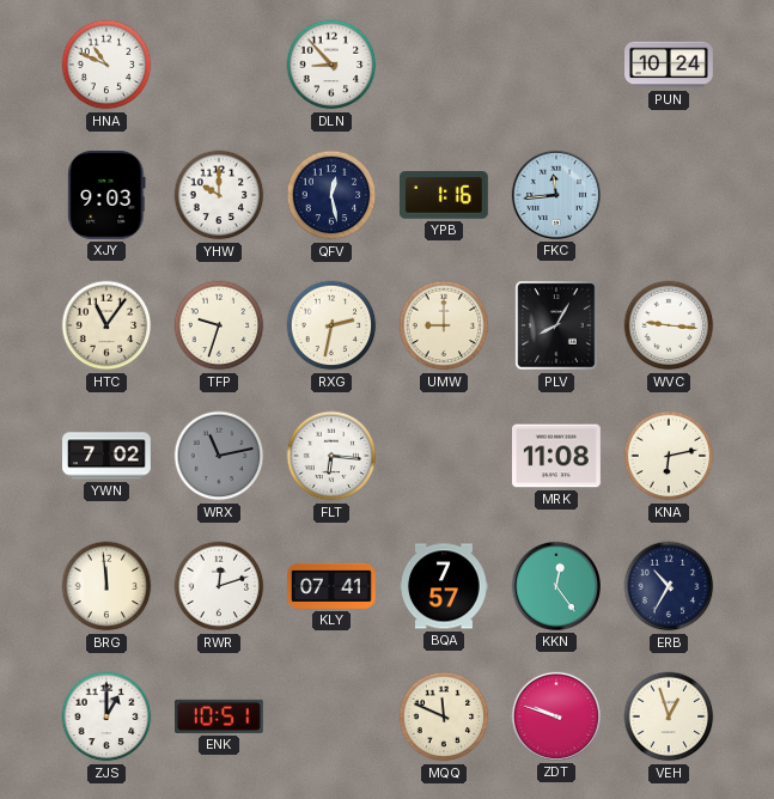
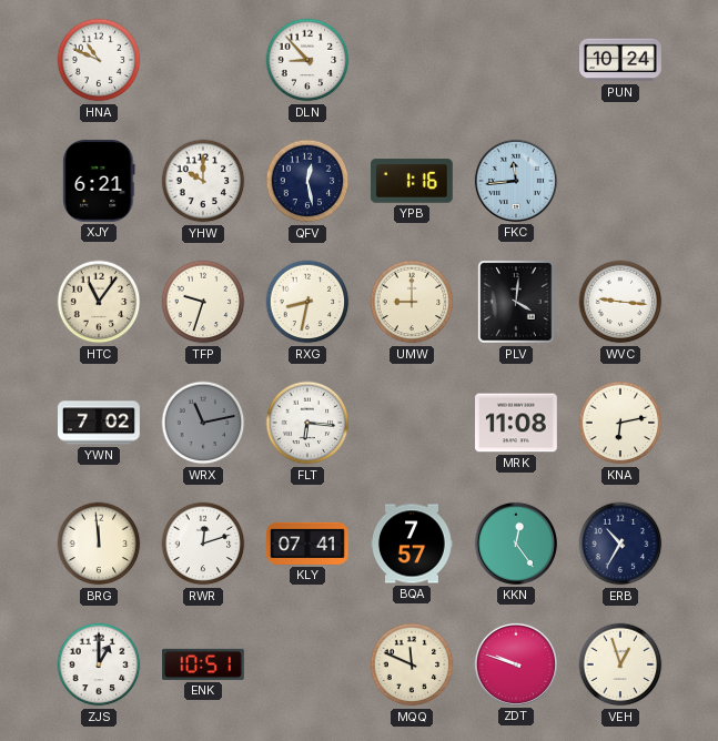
XJY: 9:03 -> 6:21 (99, 181)
RXG: 2:32 -> 8:32 (307, 302)
PLV: 8:05 -> 4:01 (516, 302)
